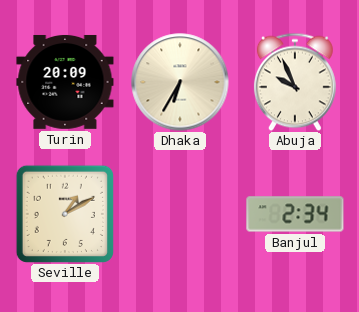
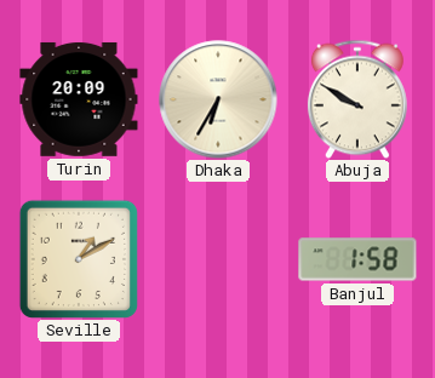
Abuja: 9:56 -> 9:50 (357, 99)
Banjul: 2:34 -> 1:58 (357, 259)
